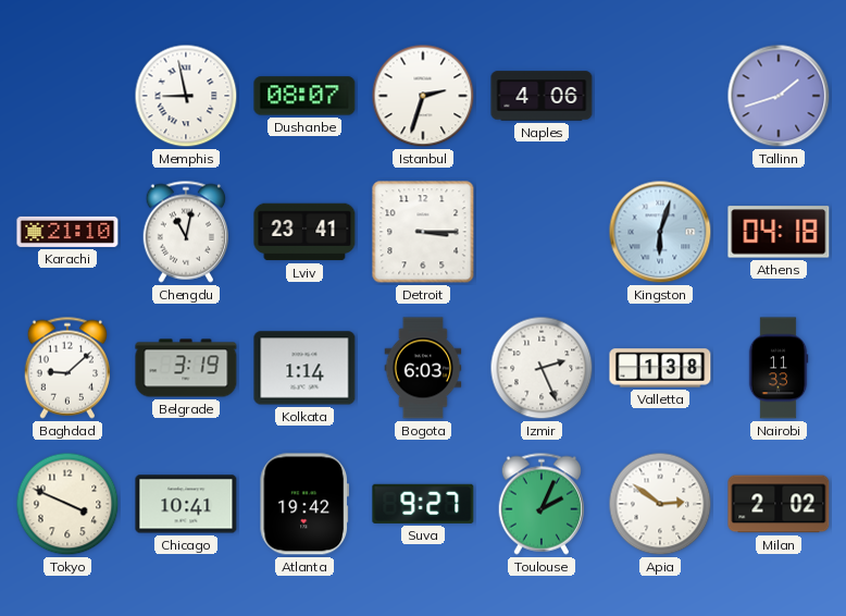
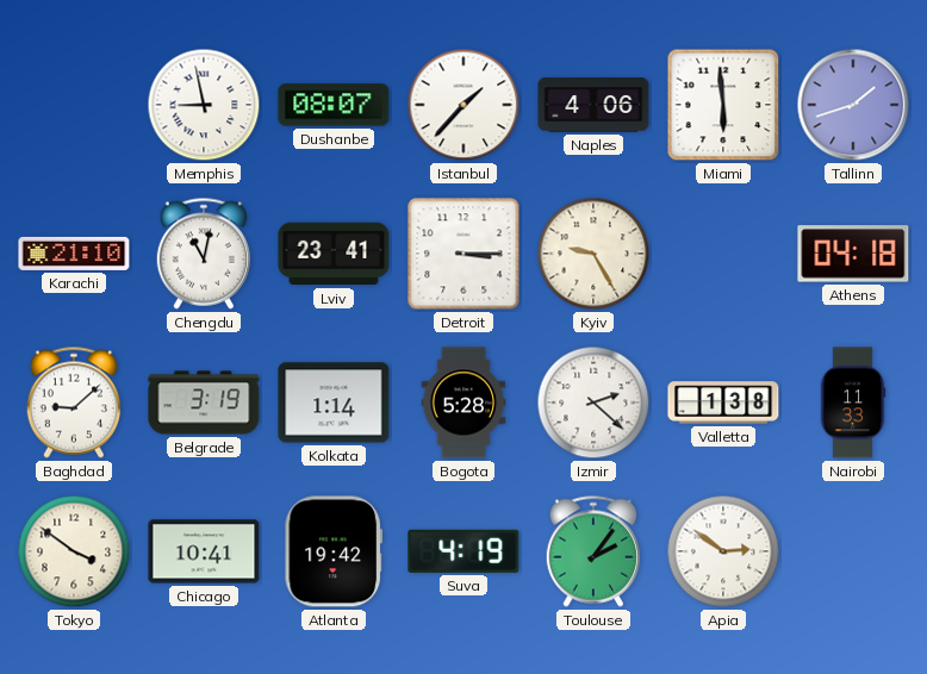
Istanbul: 2:33 -> 1:37 (463, 105)
Miami: none -> 5:59 (723, 105)
Kyiv: none -> 9:25 (593, 254)
Kingston: 6:03 -> none (660, 232)
Bogota: 6:03 -> 5:28 (463, 402)
Izmir: 2:26 -> 2:22 (593, 402)
Tokyo: 3:49 -> 3:51 (74, 551)
Suva: 9:27 -> 4:19 (463, 551)
Toulouse: 2:04 -> 2:06 (592, 551)
Milan: 2:02 -> none (779, 504)
